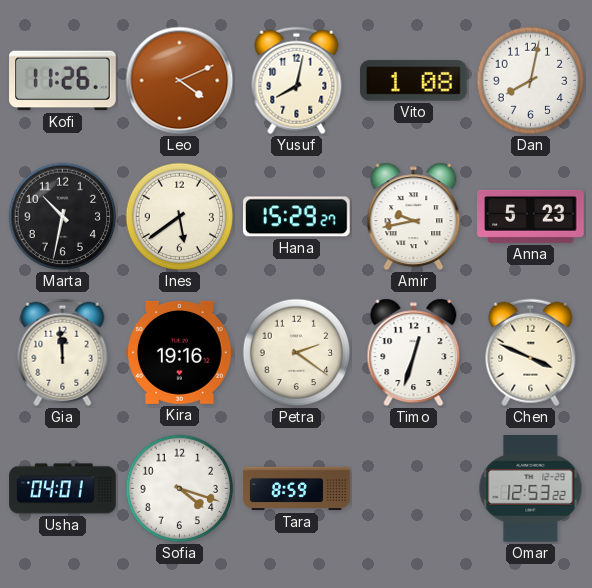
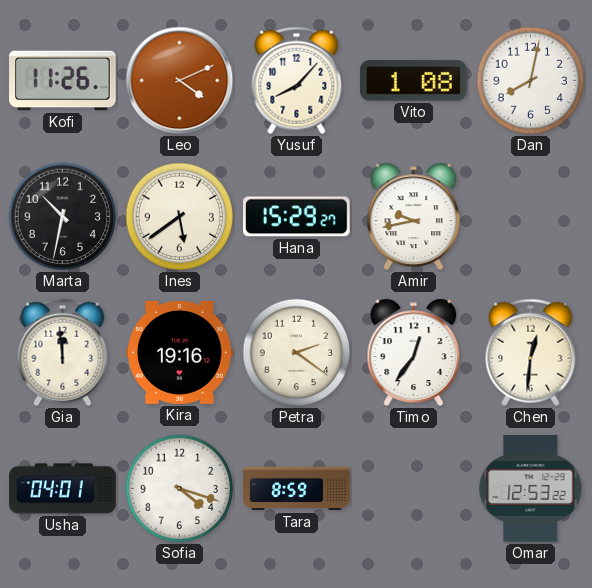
Yusuf: 8:02 -> 8:07 (297, 81)
Anna: 5:23 -> none (531, 216)
Timo: 12:33 -> 12:36 (414, 352)
Chen: 3:49 -> 12:31 (531, 353)
